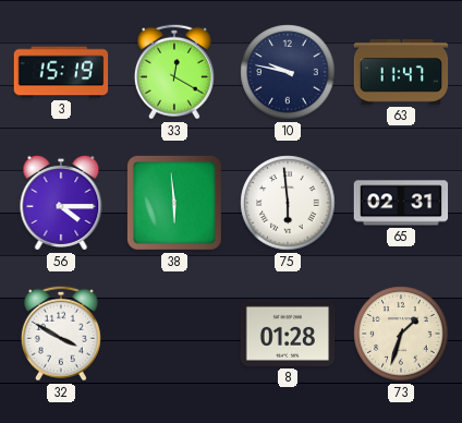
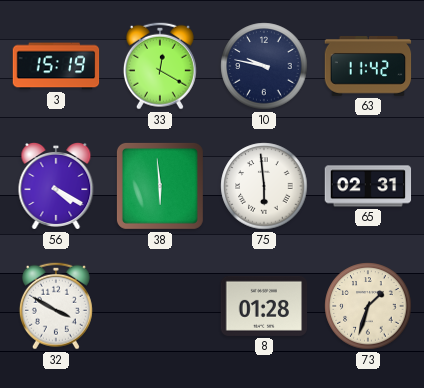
63: 11:47 -> 11:42 (368, 66)
56: 4:15 -> 4:20 (56, 186)
